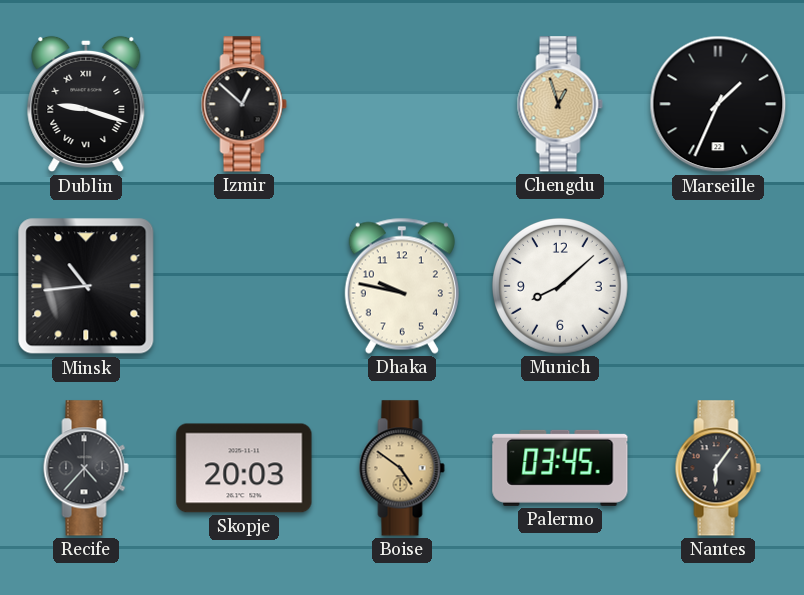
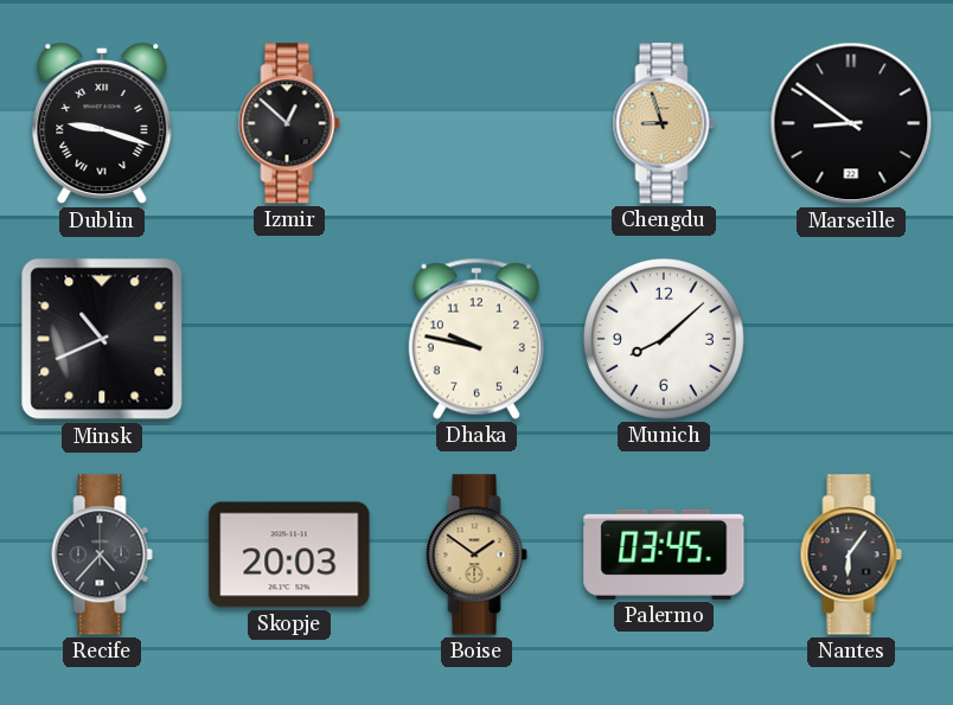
Chengdu: 12:57 -> 8:57 (664, 123)
Marseille: 1:34 -> 8:51 (851, 123)
Minsk: 10:44 -> 10:41 (102, 339)
Boise: 4:51 -> 1:51 (476, 555)
